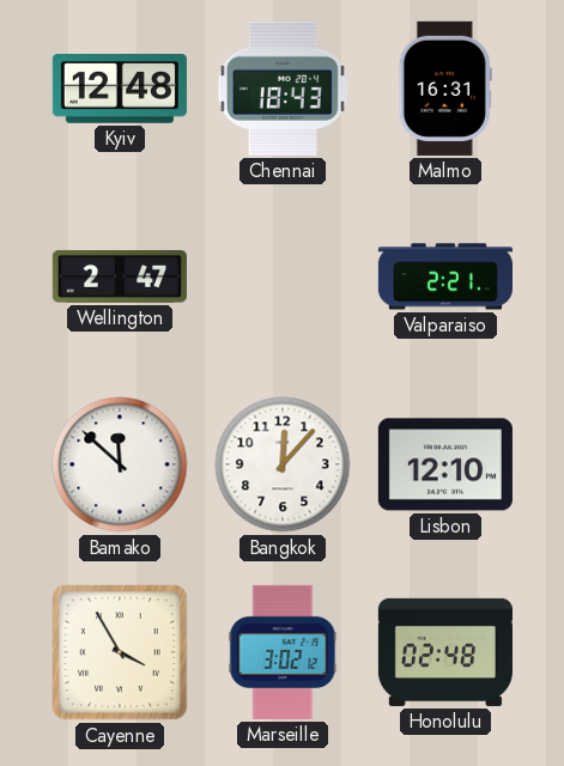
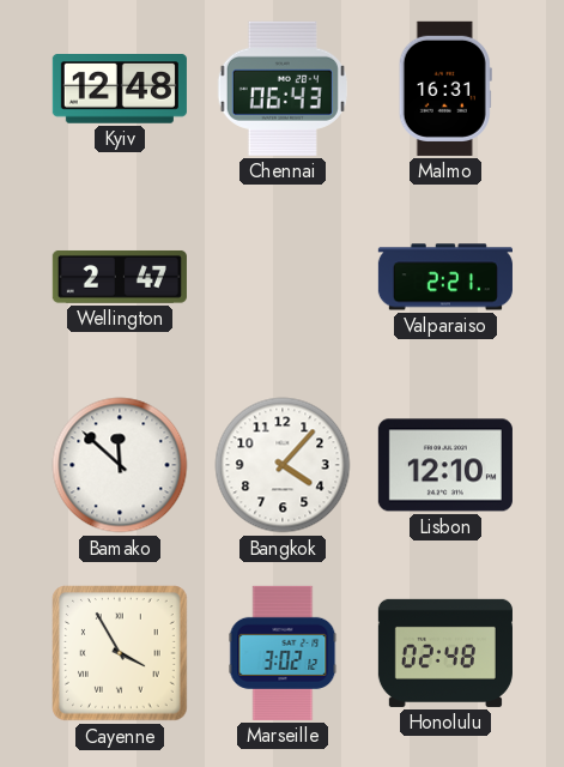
Chennai: 18:43 -> 06:43 (283, 89)
Bangkok: 12:07 -> 4:07 (283, 465)
